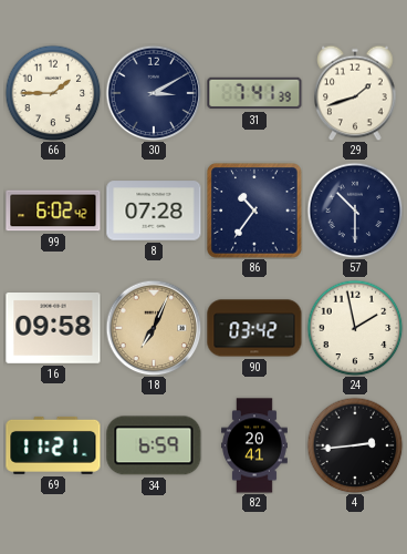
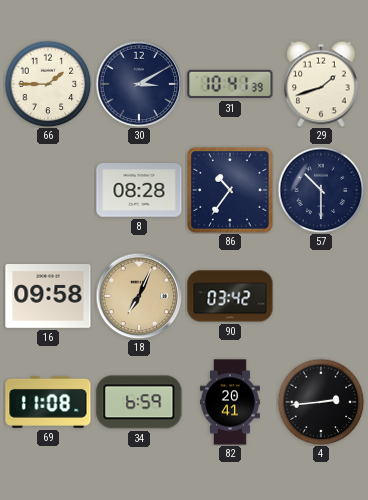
31: 7:41 -> 10:41 (230, 84)
99: 6:02 -> none (53, 211)
8: 07:28 -> 08:28 (139, 190)
24: 1:58 -> none (355, 328)
69: 11:21 -> 11:08 (48, 402)
